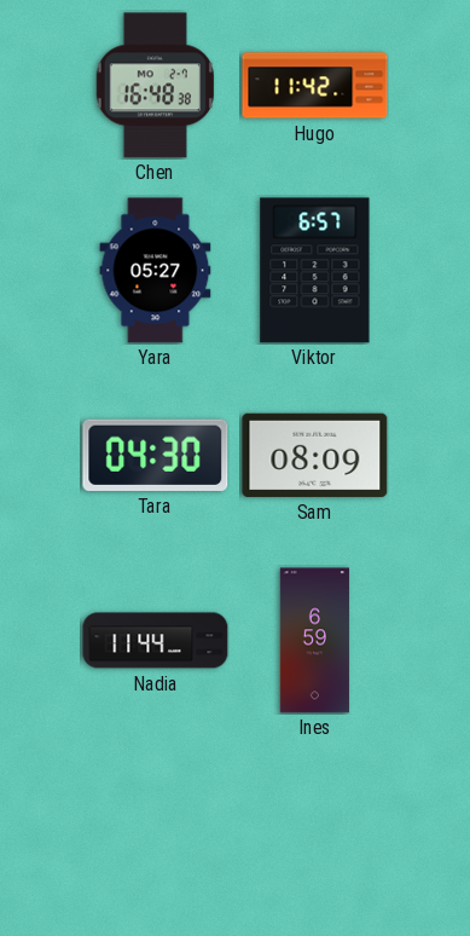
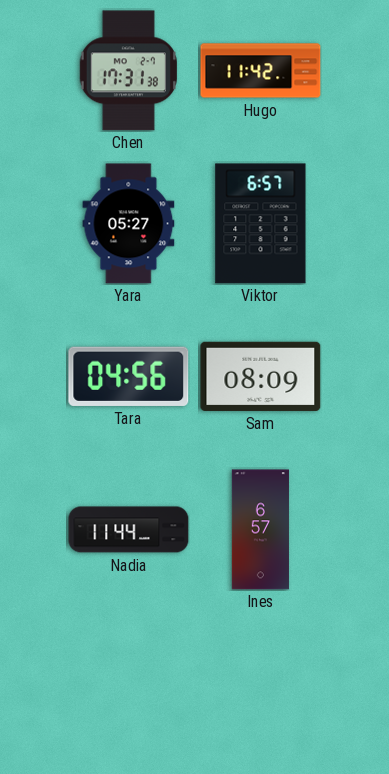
Chen: 16:48 -> 17:31 (128, 71)
Tara: 04:30 -> 04:56 (129, 376)
Ines: 6:59 -> 6:57 (260, 530)
